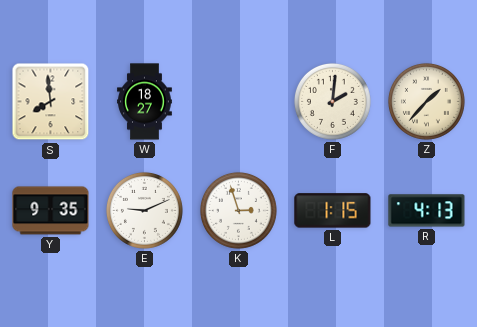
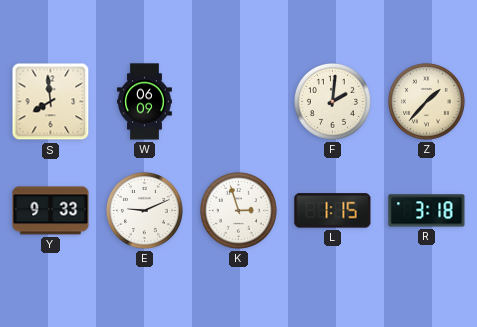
W: 18:27 -> 06:09 (145, 102)
Y: 9:35 -> 9:33 (51, 211)
R: 4:13 -> 3:18 (427, 211)
